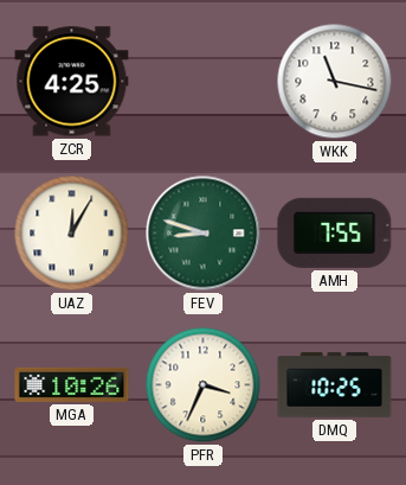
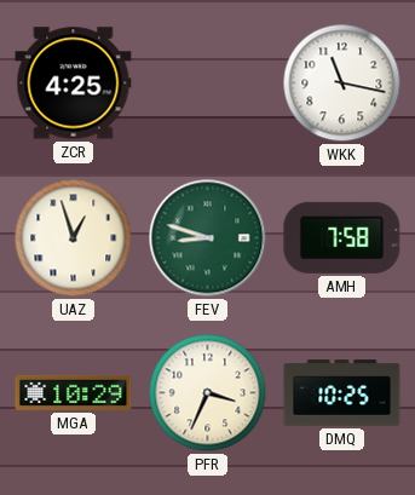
UAZ: 12:05 -> 12:57 (74, 238)
AMH: 7:55 -> 7:58 (342, 237)
MGA: 10:26 -> 10:29 (74, 392)
